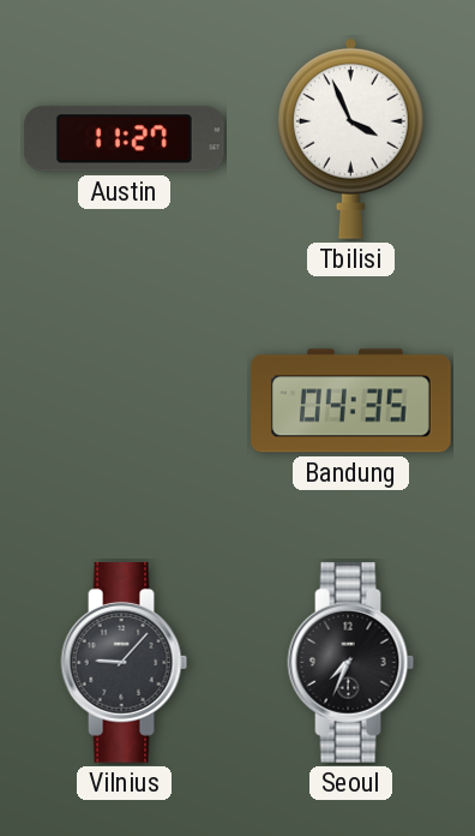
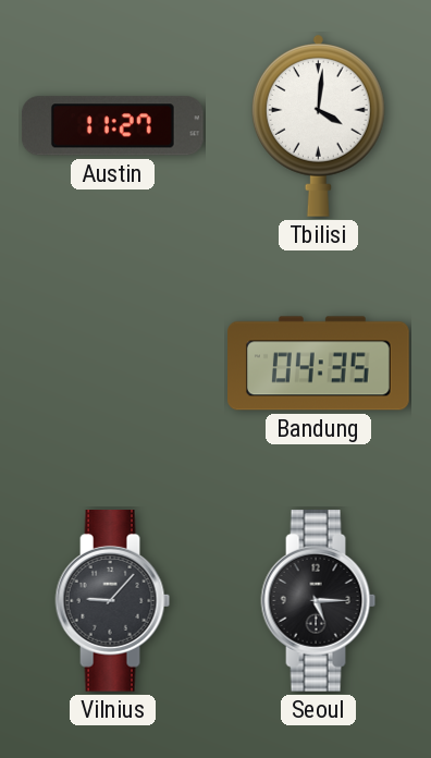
Tbilisi: 3:56 -> 4:01 (318, 126)
Seoul: 7:34 -> 5:15 (319, 601)
